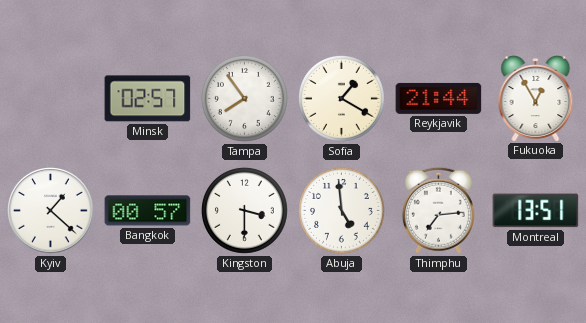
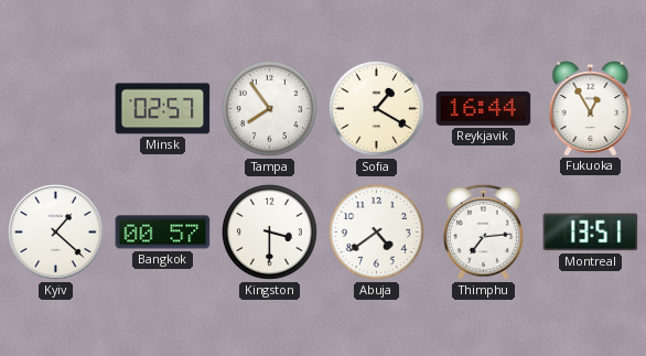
Reykjavik: 21:44 -> 16:44 (484, 108)
Abuja: 4:59 -> 4:39 (377, 233)
